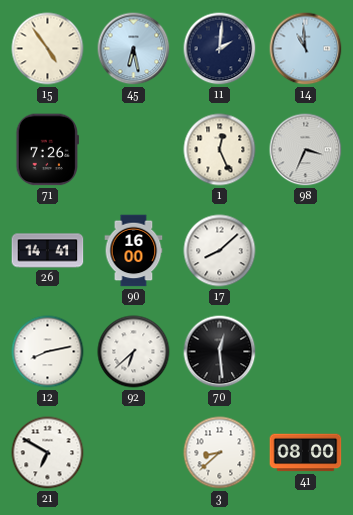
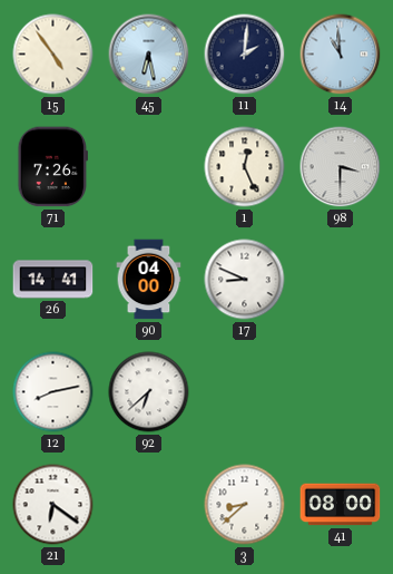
98: 3:34 -> 3:30 (341, 167)
90: 16:00 -> 04:00 (149, 280)
17: 8:08 -> 8:49 (245, 280)
70: 12:29 -> none (220, 352)
21: 6:50 -> 6:21 (53, 505)
